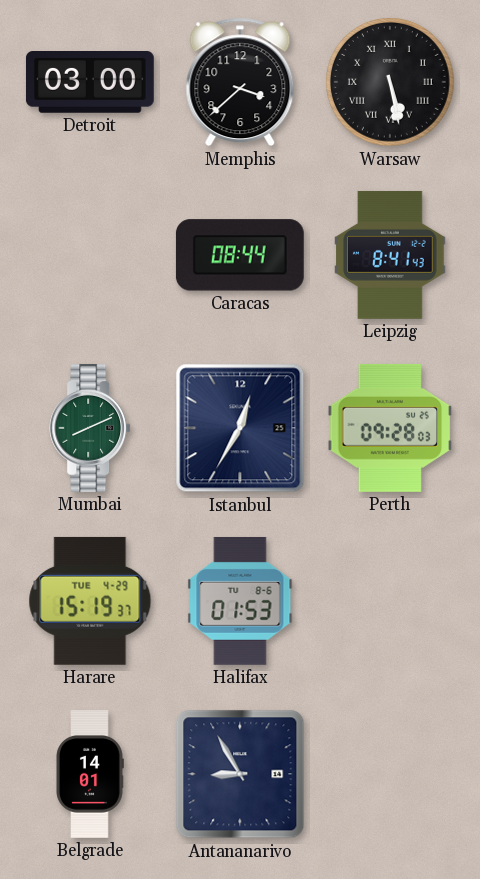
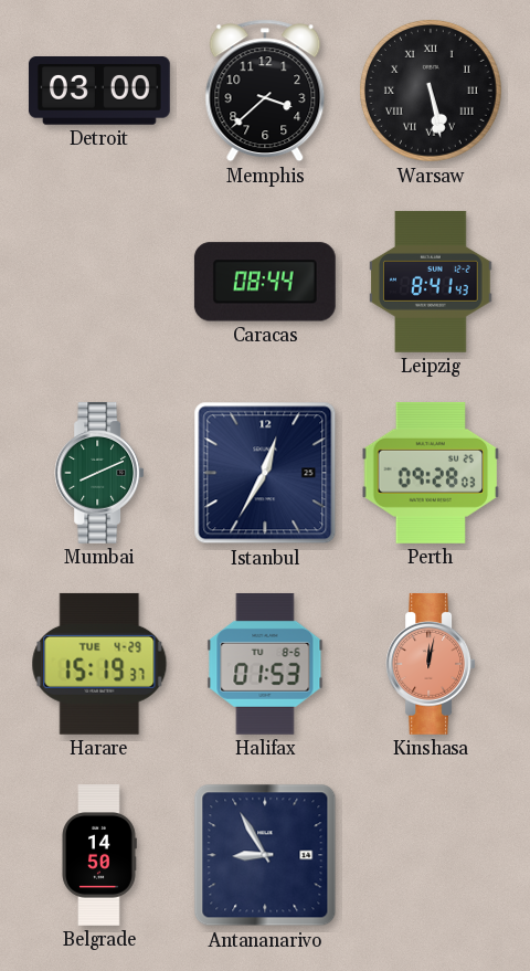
Kinshasa: none -> 12:02 (431, 664)
Belgrade: 14:01 -> 14:50 (99, 856)
